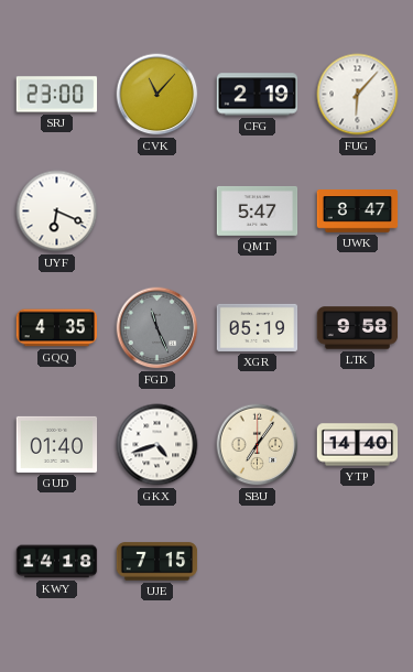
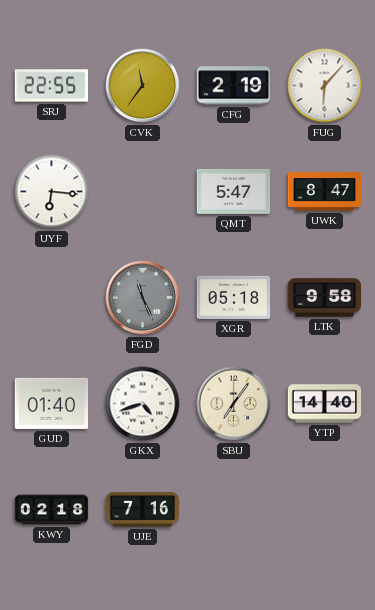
SRJ: 23:00 -> 22:55 (52, 86)
CVK: 11:07 -> 11:36 (143, 86)
UYF: 6:19 -> 6:16 (52, 192)
GQQ: 4:35 -> none (57, 328)
XGR: 05:19 -> 05:18 (234, 297)
KWY: 14:18 -> 02:18 (52, 510)
UJE: 7:15 -> 7:16 (143, 510)
